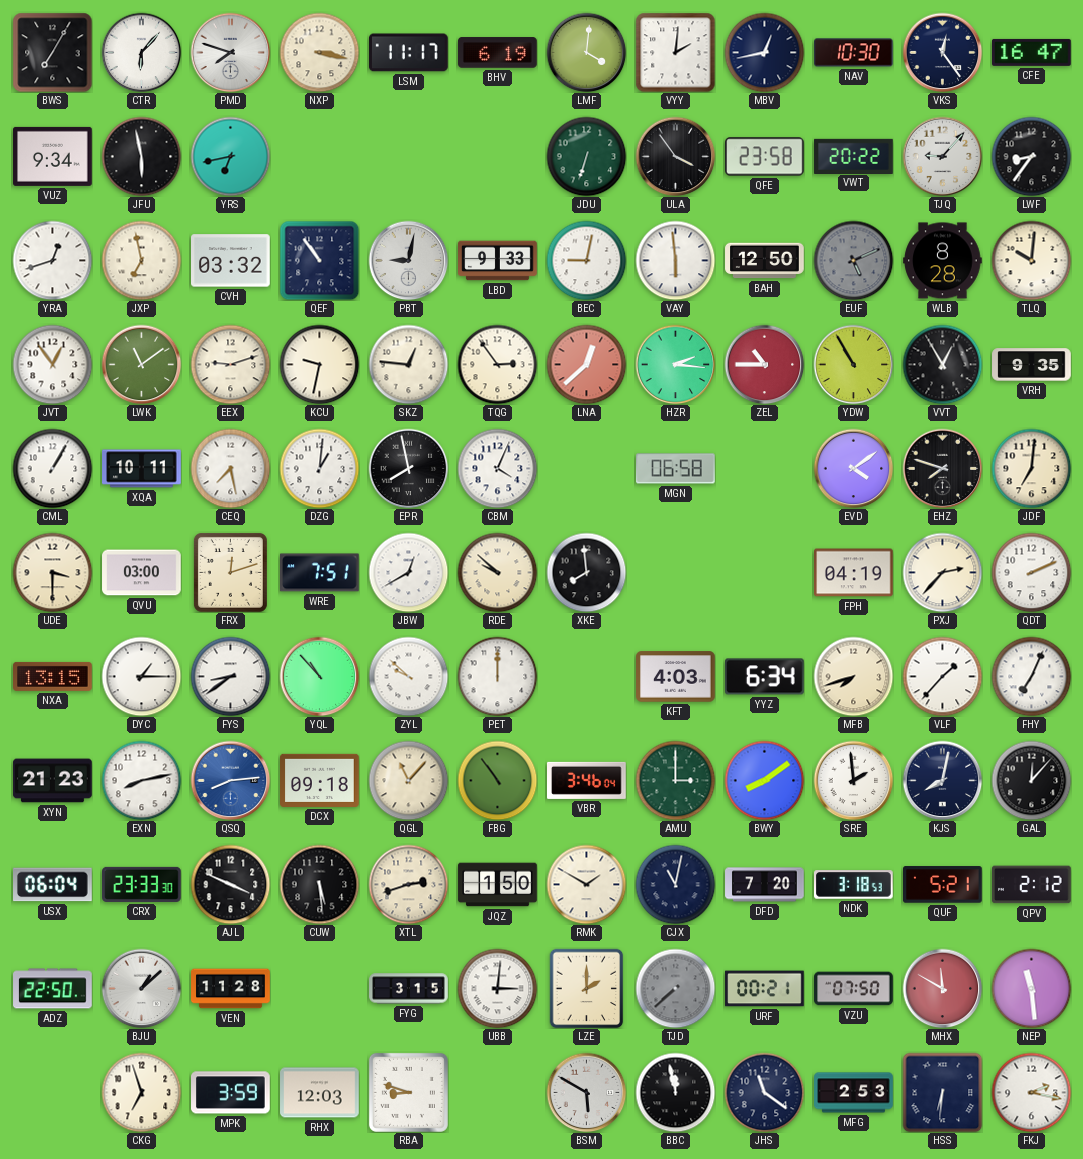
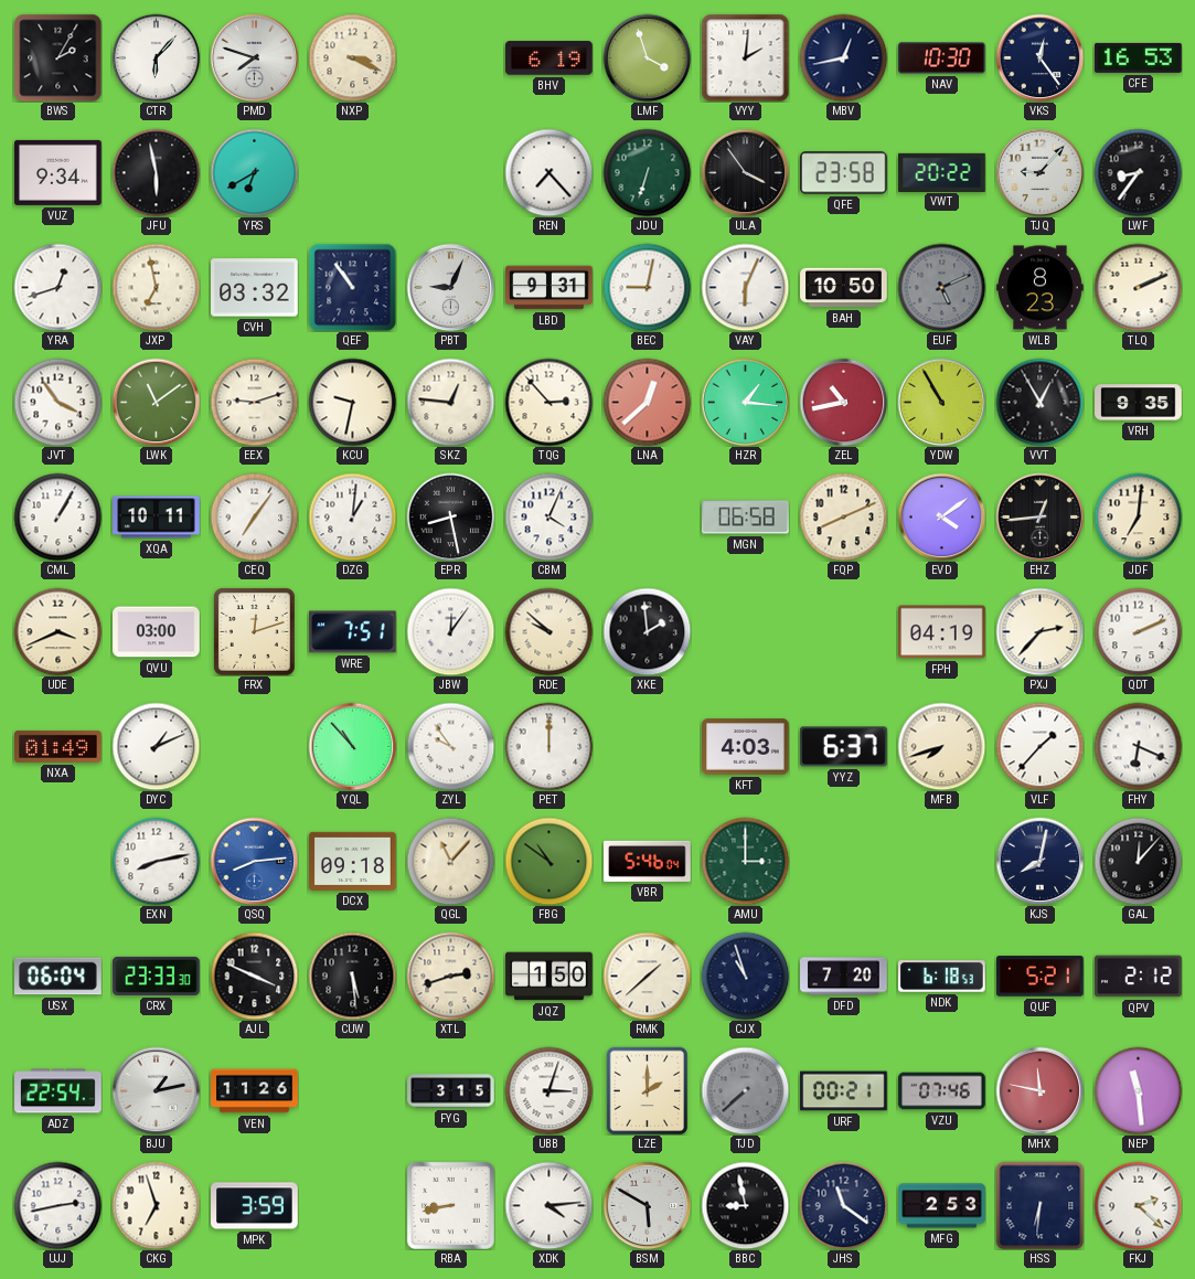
BWS: 7:05 -> 2:05 (57, 57)
NXP: 3:17 -> 3:19 (352, 57)
LSM: 11:17 -> none (409, 53)
LMF: 4:01 -> 3:57 (647, 57)
CFE: 16:47 -> 16:53 (1139, 57)
YRS: 6:43 -> 6:40 (254, 172)
REN: none -> 7:23 (548, 172)
PBT: 9:02 -> 9:04 (450, 287)
LBD: 9:33 -> 9:31 (550, 288)
VAY: 5:59 -> 6:04 (745, 287)
BAH: 12:50 -> 10:50 (844, 288)
WLB: 8:28 -> 8:23 (1041, 288)
TLQ: 10:01 -> 2:11 (1138, 287)
JVT: 12:54 -> 3:54 (57, 402)
TQG: 2:54 -> 2:53 (548, 402)
HZR: 2:16 -> 1:16 (745, 402)
ZEL: 10:45 -> 10:43 (843, 402)
CEQ: 7:28 -> 7:06 (254, 516)
EPR: 7:58 -> 8:28 (450, 516)
FQP: none -> 8:11 (843, 516)
EHZ: 7:48 -> 12:44 (1039, 516)
UDE: 3:30 -> 3:41 (57, 631)
JBW: 12:40 -> 12:06 (450, 631)
XKE: 7:59 -> 1:59 (647, 631)
NXA: 13:15 -> 01:49 (58, 746)
DYC: 1:15 -> 1:11 (156, 746)
FYS: 8:39 -> none (230, 676)
ZYL: 9:52 -> 9:54 (450, 746)
YYZ: 6:34 -> 6:37 (844, 747)
FHY: 7:04 -> 6:19 (1138, 746)
XYN: 21:23 -> none (53, 781)
FBG: 10:54 -> 10:51 (548, 861)
VBR: 3:46 -> 5:46 (648, 861)
BWY: 8:09 -> none (764, 780)
SRE: 1:59 -> none (853, 780)
RMK: 1:50 -> 1:38 (647, 976)
CJX: 11:02 -> 10:57 (745, 976)
NDK: 3:18 -> 6:18 (942, 977)
ADZ: 22:50 -> 22:54 (58, 1091)
BJU: 1:08 -> 1:13 (156, 1090)
VEN: 11:28 -> 11:26 (255, 1091)
UBB: 3:01 -> 3:03 (548, 1090)
VZU: 07:50 -> 07:46 (942, 1091)
MHX: 11:50 -> 11:47 (1039, 1090)
UJJ: none -> 2:43 (57, 1205)
RHX: 12:03 -> none (320, 1093)
RBA: 8:48 -> 8:43 (450, 1205)
XDK: none -> 4:14 (548, 1205)
BBC: 11:58 -> 8:58 (745, 1205)
FKJ: 2:17 -> 2:22 (1138, 1205)
